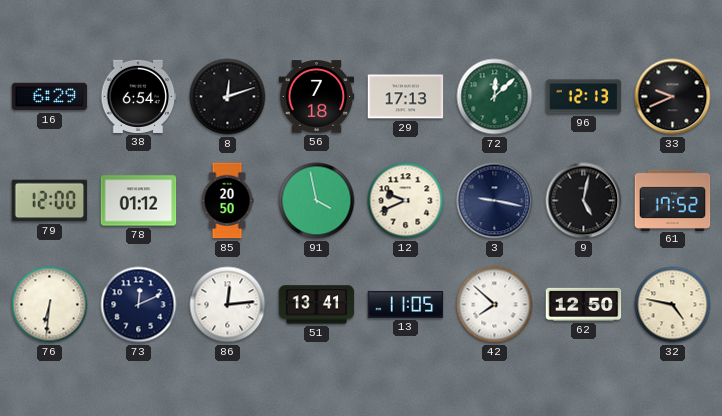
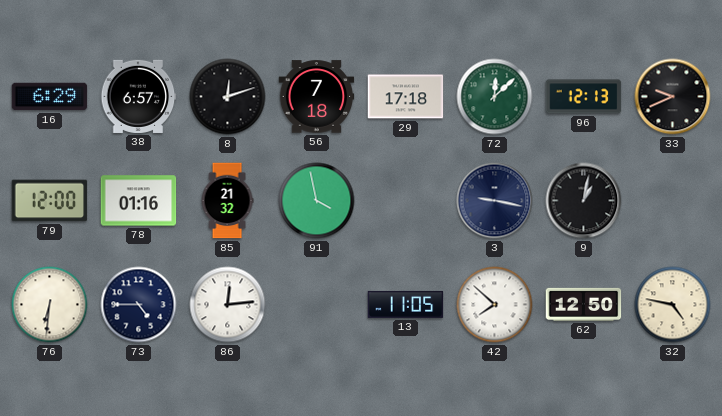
38: 6:54 -> 6:57 (139, 96)
29: 17:13 -> 17:18 (406, 97)
78: 01:12 -> 01:16 (139, 201)
85: 20:50 -> 21:32 (227, 201)
12: 9:41 -> none (406, 201)
9: 5:02 -> 1:02 (584, 201)
61: 17:52 -> none (673, 200)
73: 12:11 -> 4:45 (139, 305)
51: 13:41 -> none (317, 305)
